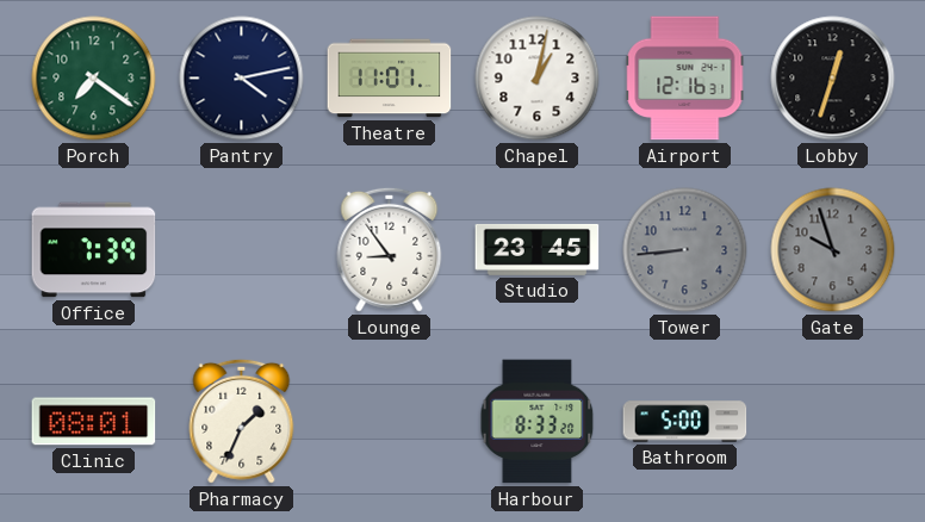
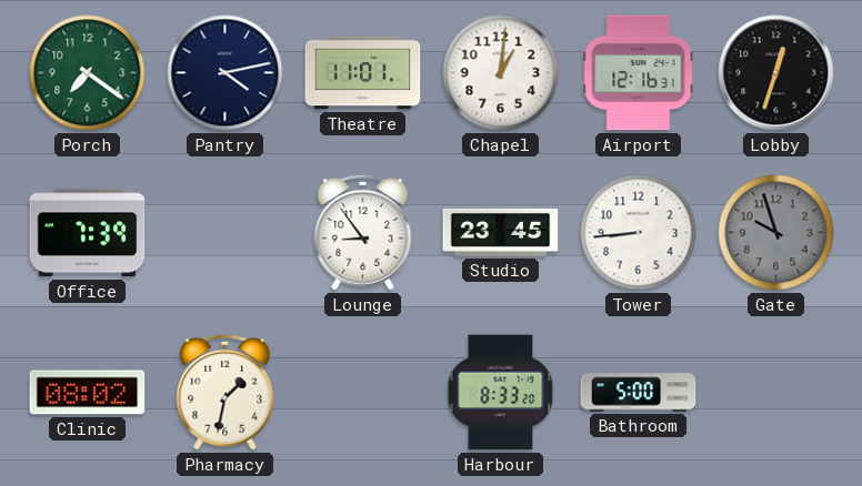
Chapel: 1:02 -> 1:01 (501, 73)
Tower dial: grey -> white (639, 233)
Clinic: 08:01 -> 08:02 (88, 393)
Pharmacy: 1:34 -> 1:32 (225, 392)
